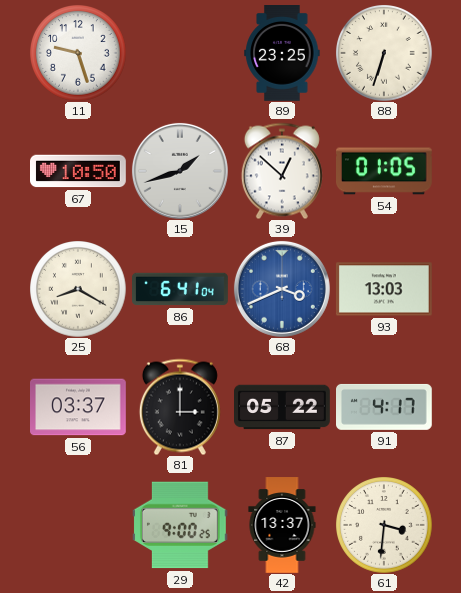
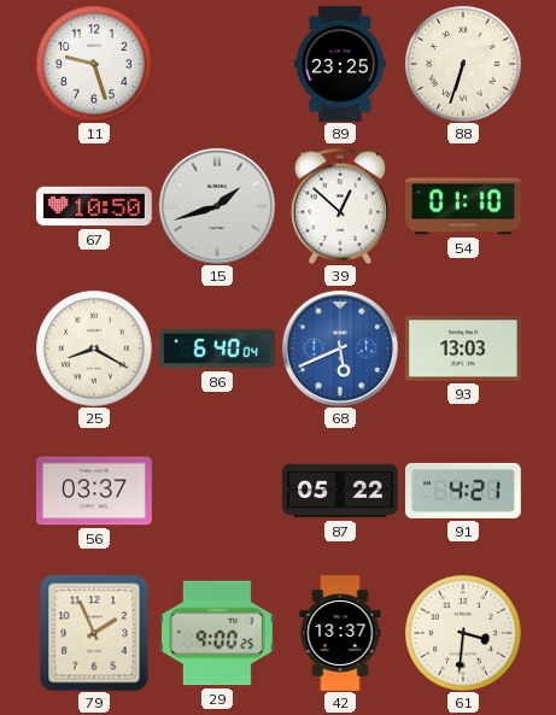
54: 01:05 -> 01:10 (464, 206)
86: 6:41 -> 6:40 (218, 348)
68: 3:41 -> 5:41 (340, 348)
81: 3:00 -> none (180, 407)
91: 4:17 -> 4:21 (464, 491)
79: none -> 1:56 (94, 633)
